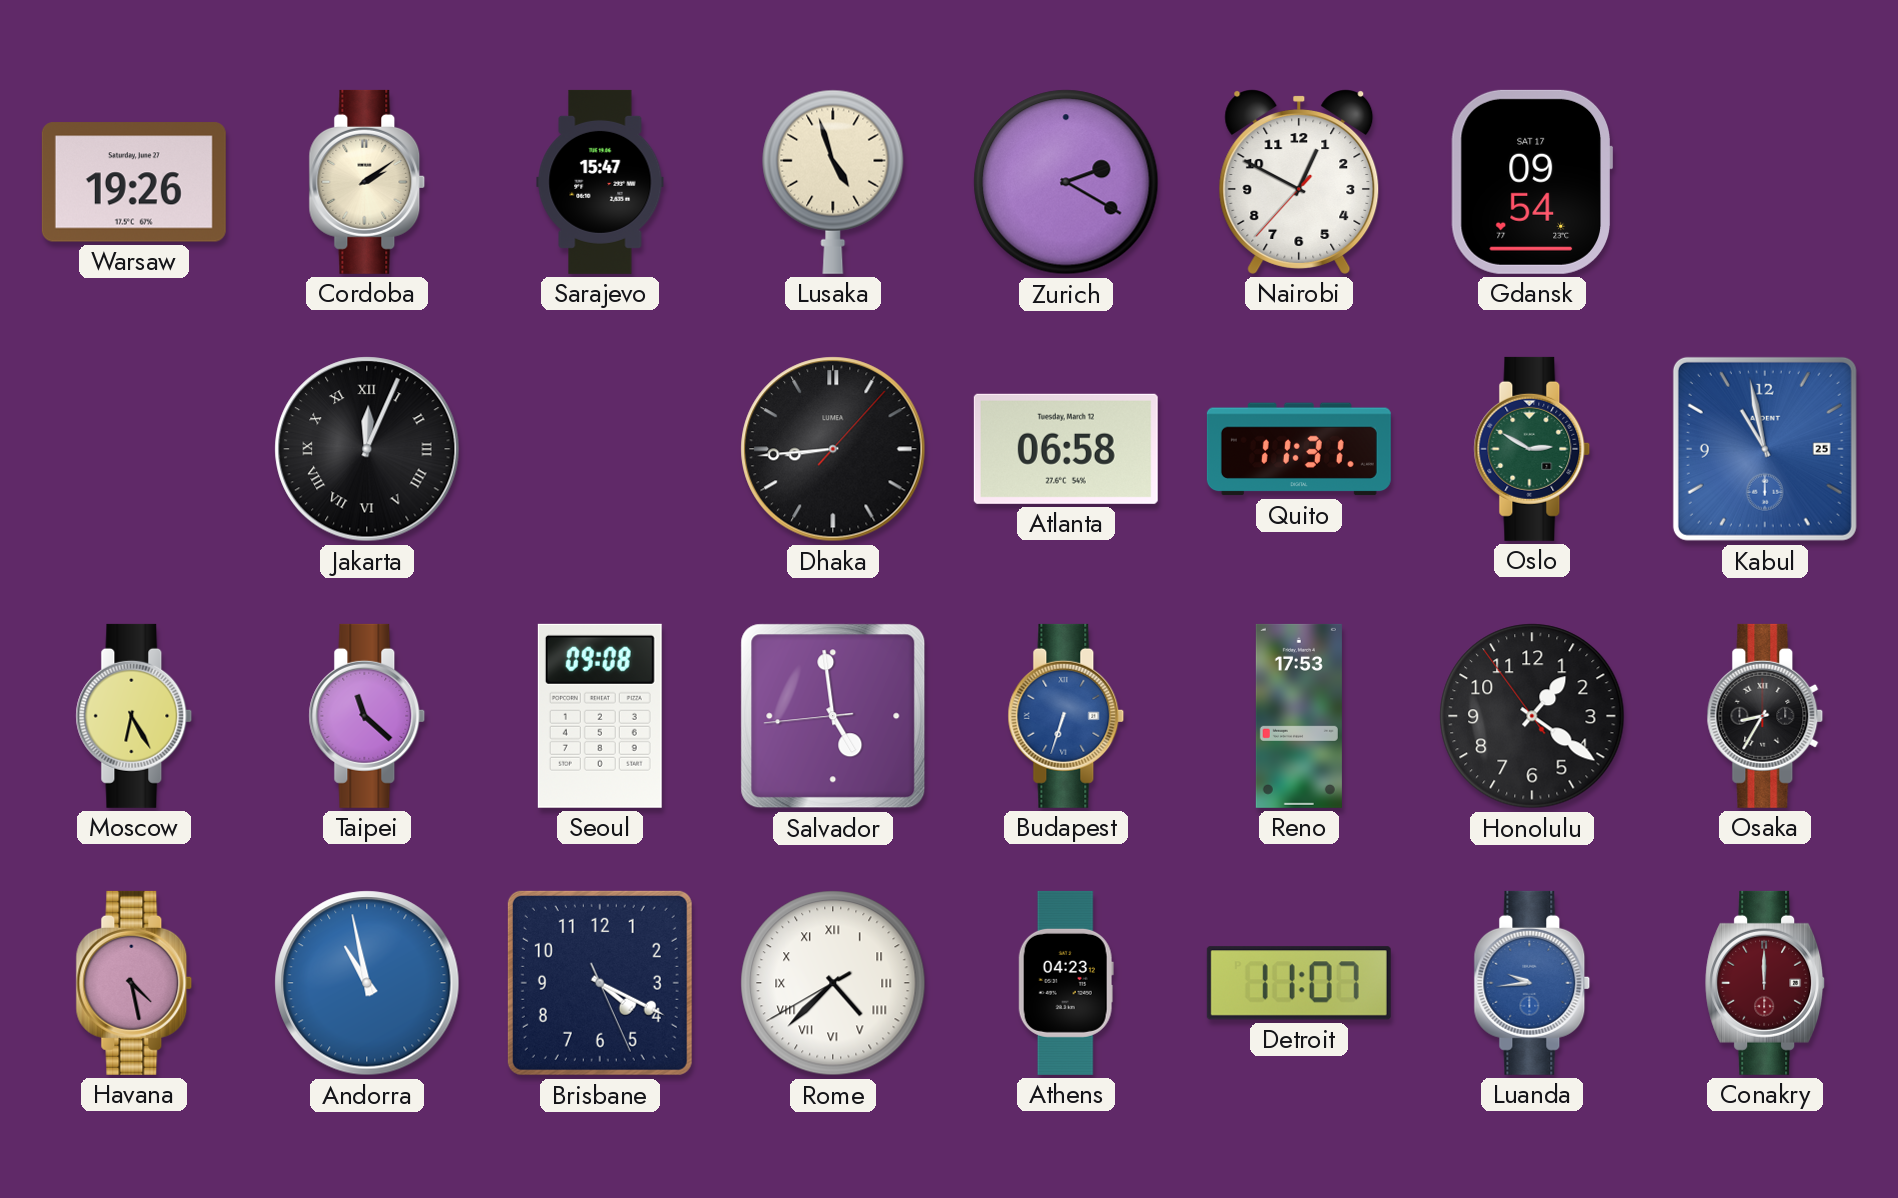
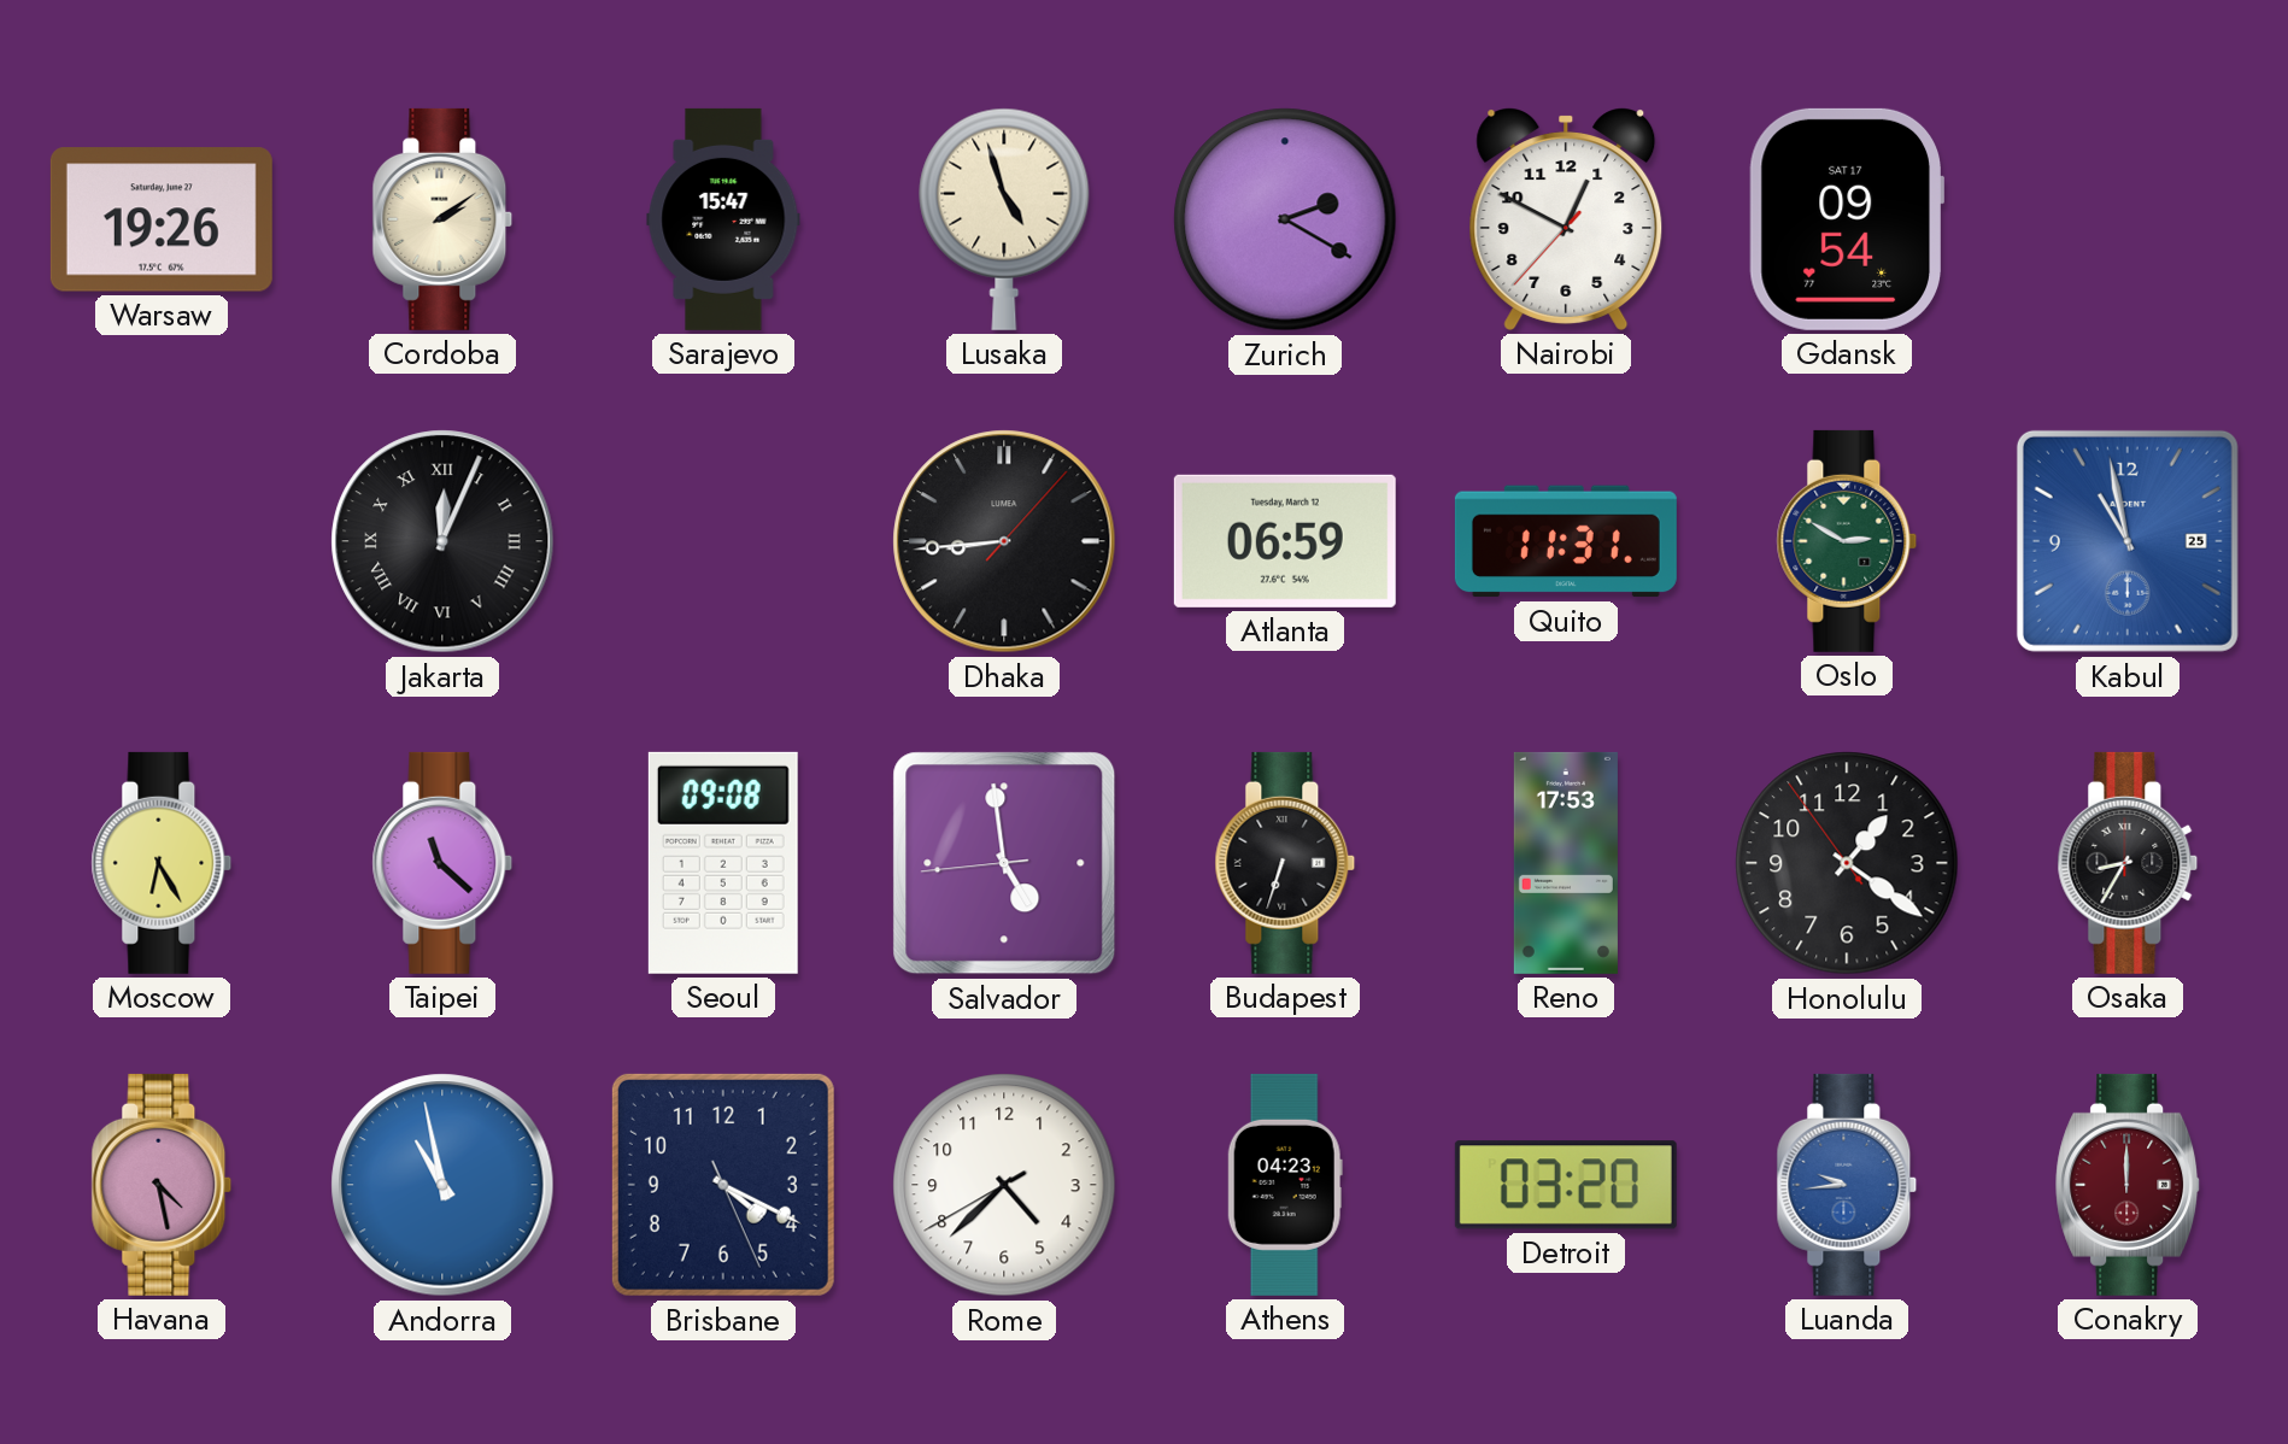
Atlanta: 06:58 -> 06:59 (1285, 541)
Budapest dial: blue -> black (1285, 863)
Rome numerals: Roman -> Arabic (1004, 1185)
Detroit: 11:07 -> 03:20 (1566, 1185)
